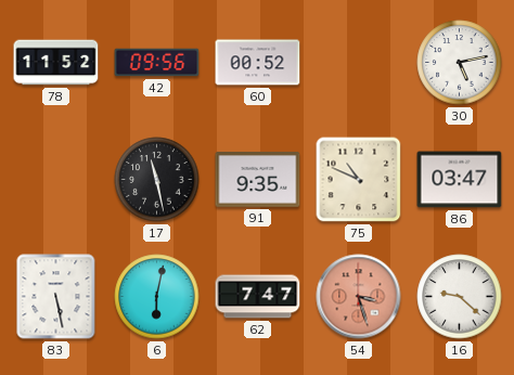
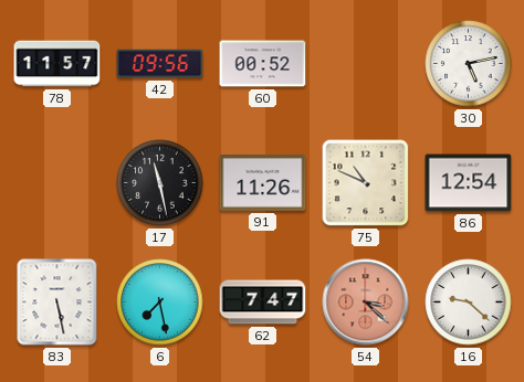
78: 11:52 -> 11:57 (57, 64)
91: 9:35 -> 11:26 (263, 183)
86: 03:47 -> 12:54 (469, 183)
6: 6:02 -> 7:28 (160, 303)
54: 3:27 -> 3:22 (366, 303)
